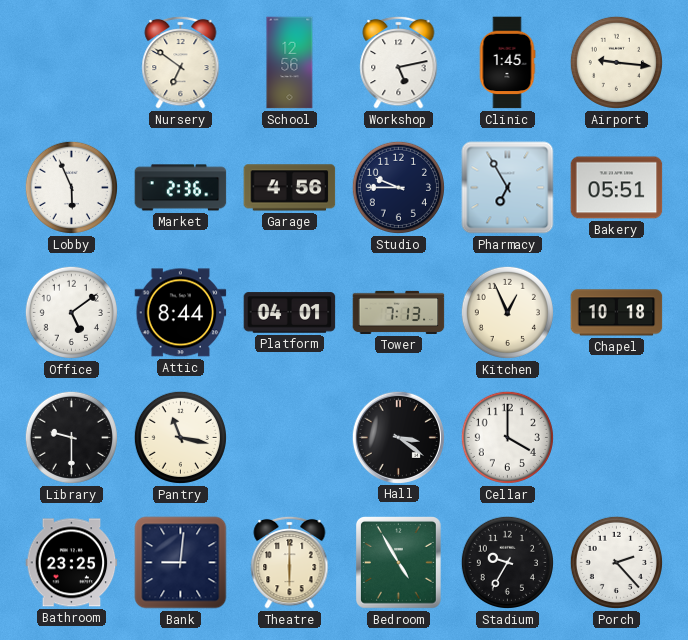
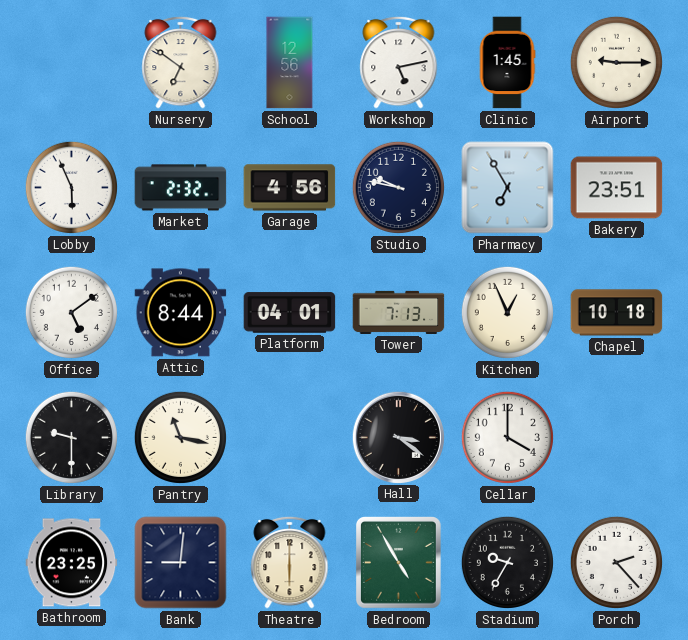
Airport: 9:16 -> 9:15 (616, 62)
Market: 2:36 -> 2:32 (181, 188)
Studio: 9:45 -> 9:47 (398, 187)
Bakery: 05:51 -> 23:51 (617, 188)
